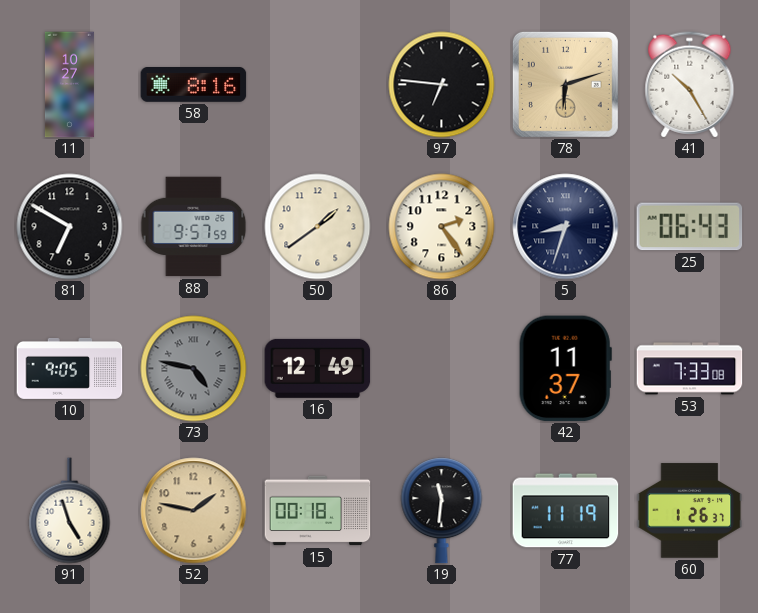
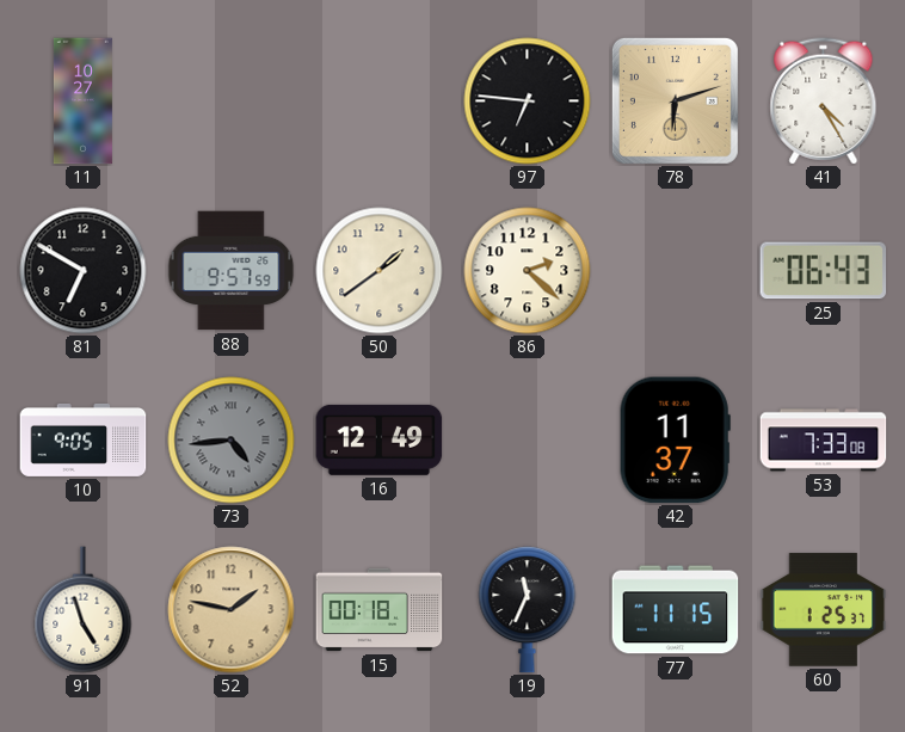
58: 8:16 -> none (194, 85)
41: 10:25 -> 4:25 (824, 102)
86: 2:24 -> 2:22 (528, 271)
5: 8:33 -> none (566, 227)
73: 4:47 -> 4:44 (232, 441)
19: 11:31 -> 11:34 (528, 610)
77: 11:19 -> 11:15 (676, 610)
60: 1:26 -> 1:25 (824, 610)
